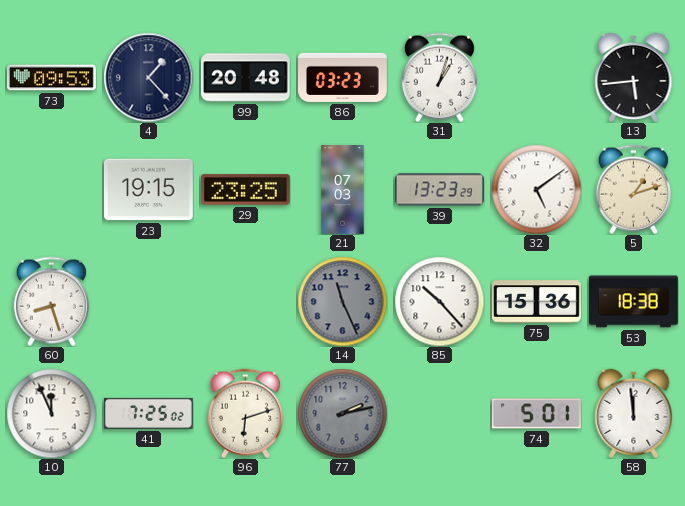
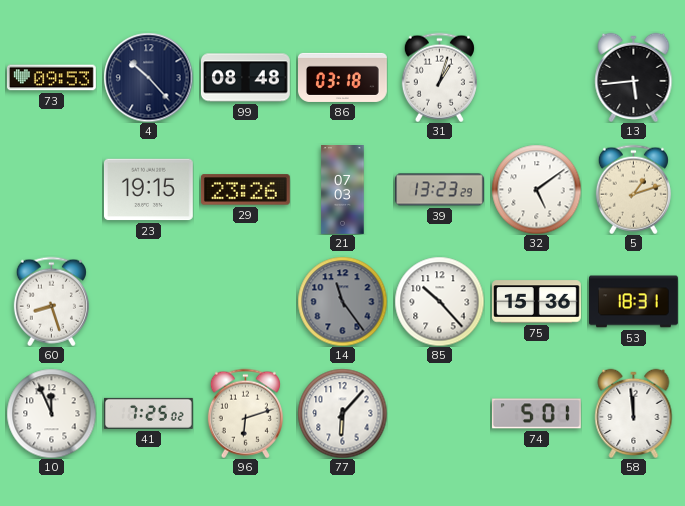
4: 1:23 -> 10:23 (148, 77)
99: 20:48 -> 08:48 (246, 78)
86: 03:23 -> 03:18 (343, 77)
29: 23:25 -> 23:26 (245, 190)
14: 11:26 -> 11:24 (342, 301)
53: 18:38 -> 18:31 (634, 302)
77: 2:13 -> 6:07 (342, 413)
77 dial: grey -> white (342, 413)
